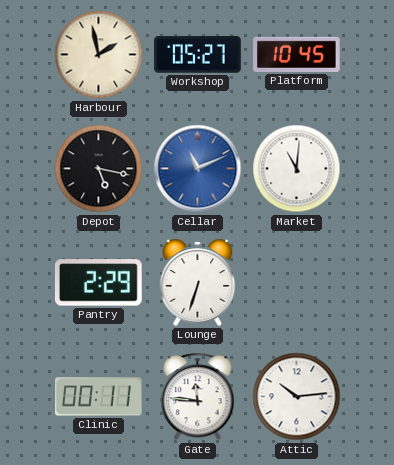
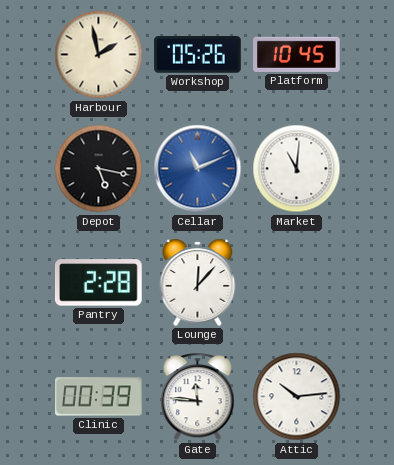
Workshop: 05:27 -> 05:26 (198, 55)
Pantry: 2:29 -> 2:28 (99, 283)
Lounge: 6:33 -> 12:07 (198, 282)
Clinic: 00:11 -> 00:39 (99, 397)
